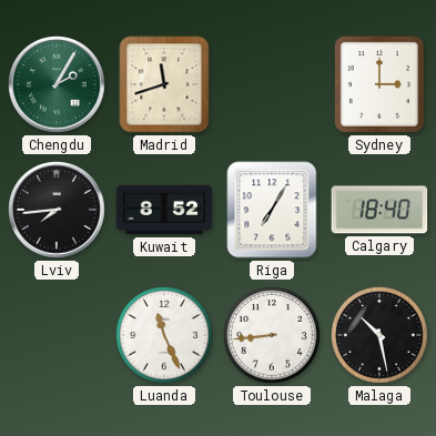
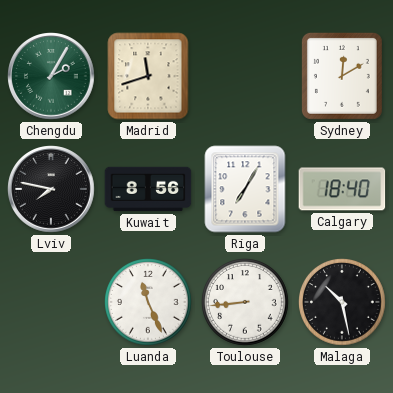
Sydney: 3:00 -> 12:10 (342, 76)
Lviv: 7:44 -> 7:47 (51, 189)
Kuwait: 8:52 -> 8:56 (148, 189)
